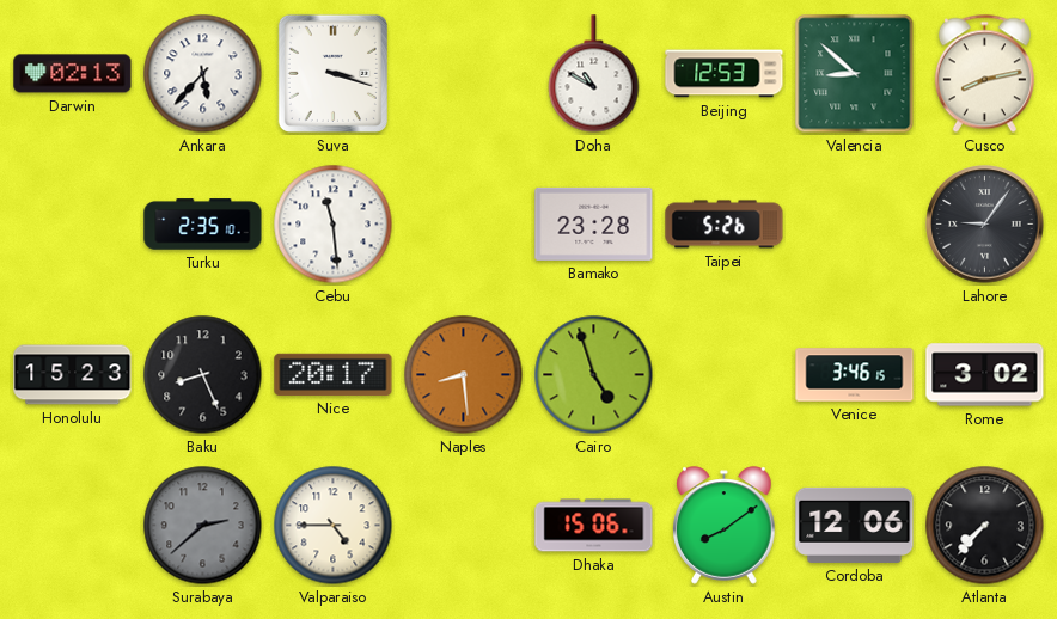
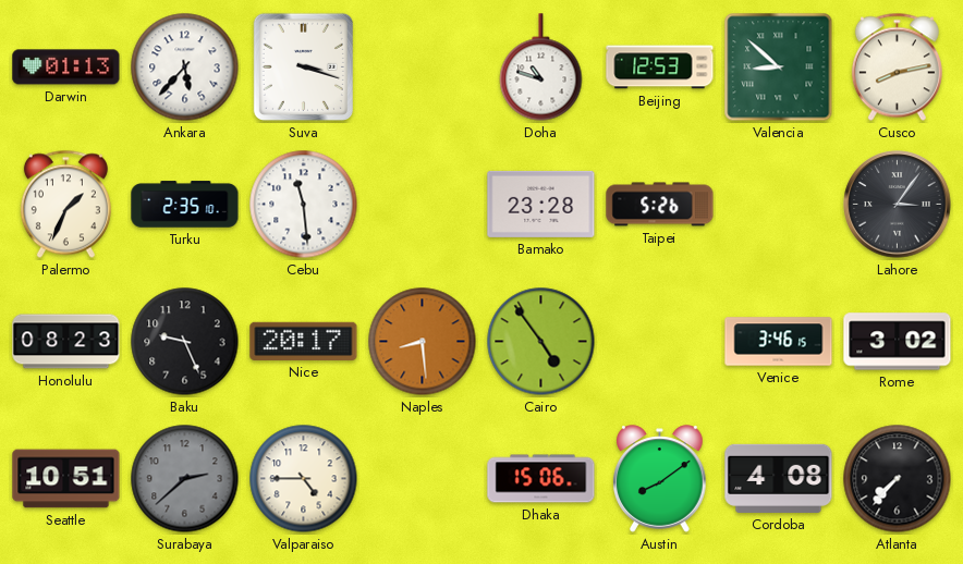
Darwin: 02:13 -> 01:13 (66, 68)
Doha: 10:50 -> 10:48 (541, 68)
Palermo: none -> 1:34 (65, 205)
Lahore: 9:06 -> 3:06 (898, 205)
Honolulu: 15:23 -> 08:23 (66, 342)
Baku: 8:26 -> 9:26 (185, 342)
Cairo: 4:57 -> 4:54 (541, 342)
Seattle: none -> 10:51 (66, 479)
Cordoba: 12:06 -> 4:08 (779, 478)
